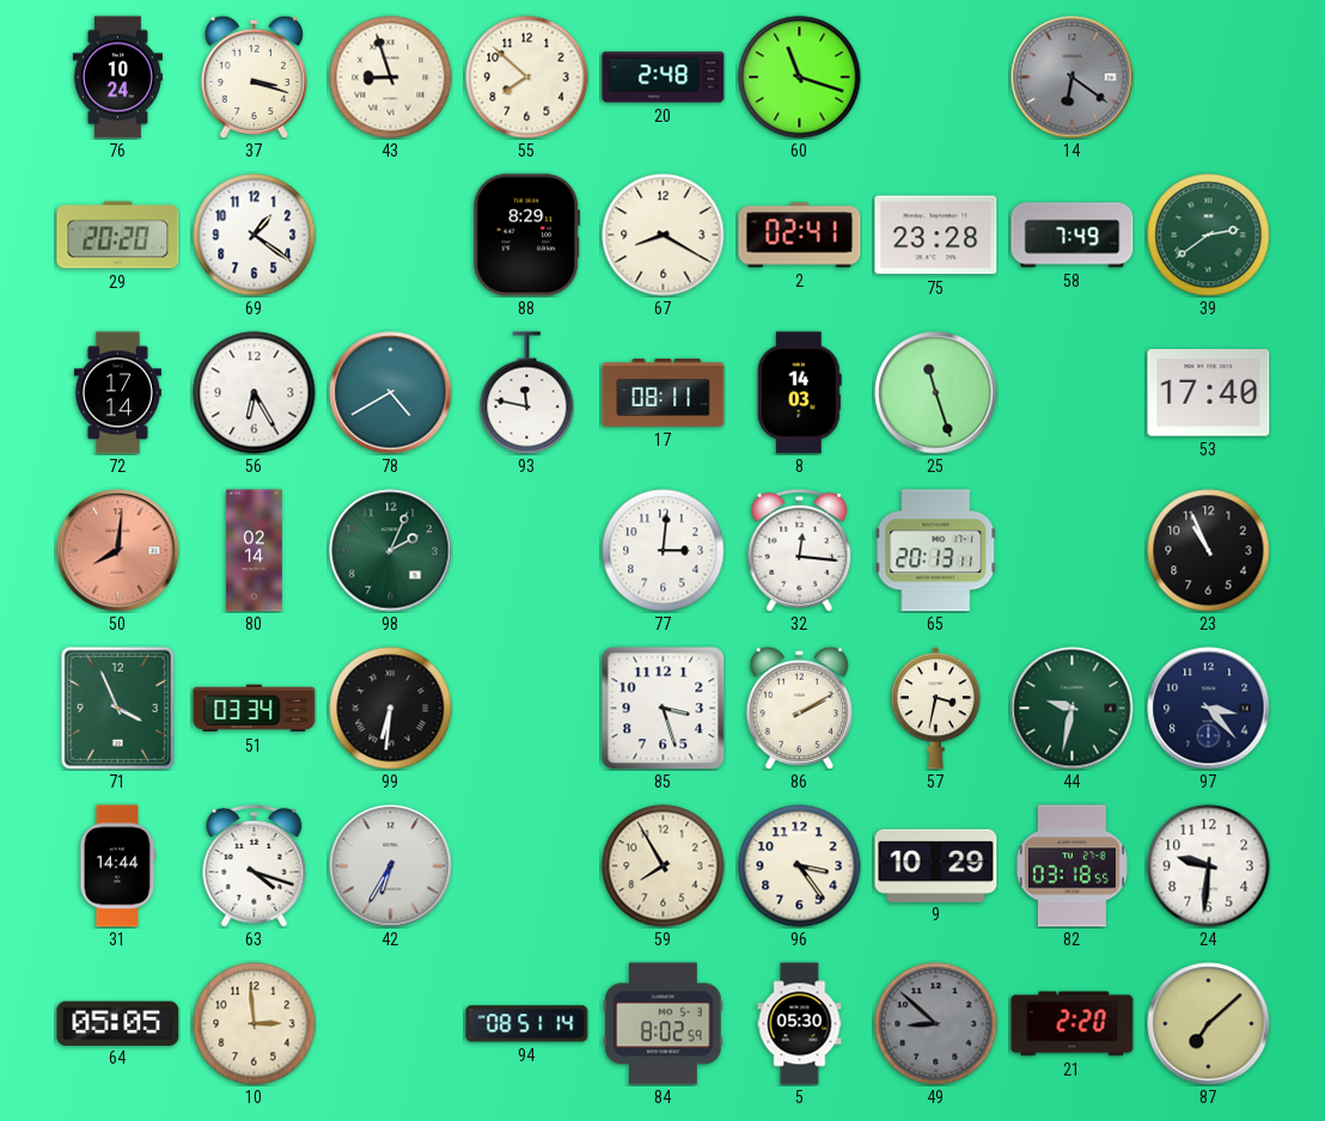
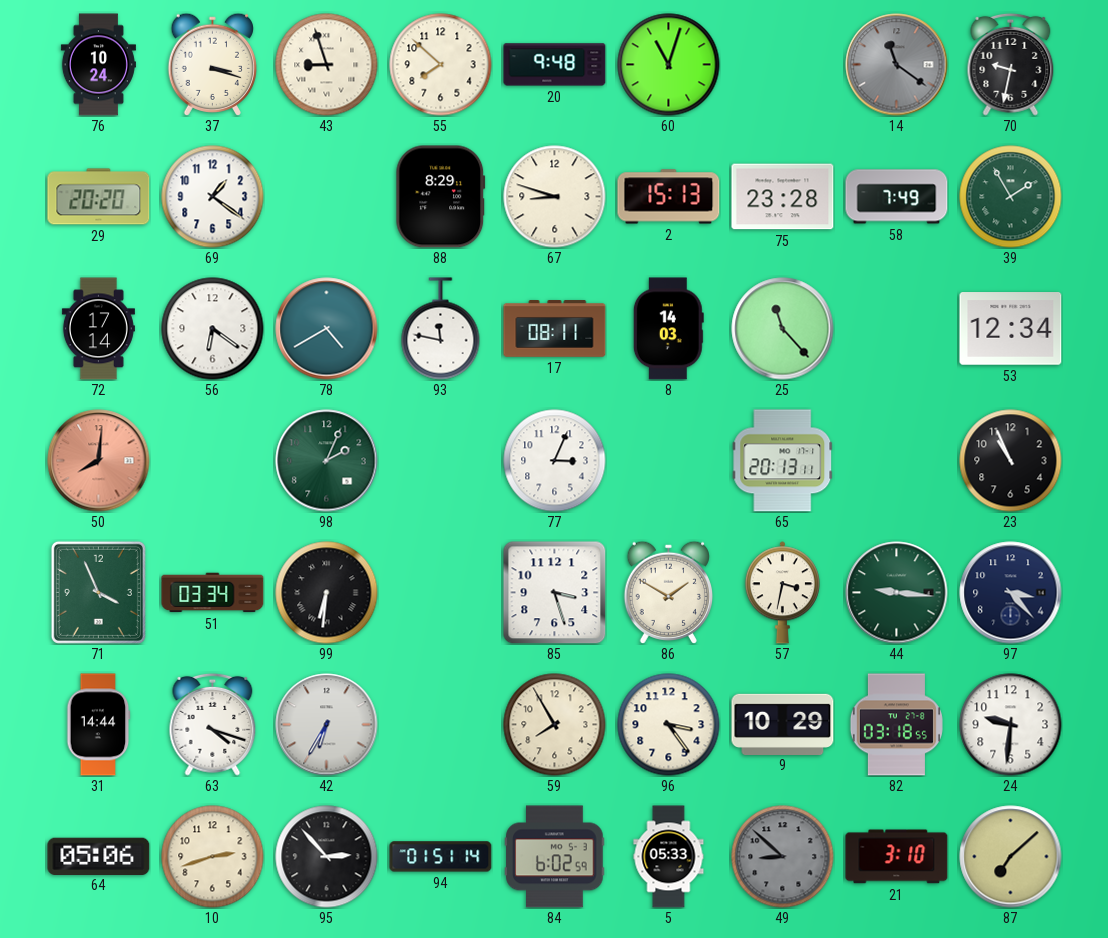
20: 2:48 -> 9:48 (555, 65)
60: 11:18 -> 11:03 (669, 65)
14: 6:21 -> 11:21 (897, 65)
70: none -> 9:32 (1011, 64)
67: 8:20 -> 8:48 (555, 197)
2: 02:41 -> 15:13 (669, 197)
39: 2:39 -> 1:55 (1011, 197)
56: 6:25 -> 6:21 (213, 329)
25: 11:27 -> 11:23 (783, 329)
53: 17:40 -> 12:34 (1011, 329)
80: 02:14 -> none (255, 551)
77: 3:01 -> 3:04 (555, 461)
32: 12:16 -> none (800, 550)
86: 2:10 -> 1:50 (668, 592)
44: 9:32 -> 9:16 (897, 593)
64: 05:05 -> 05:06 (99, 856)
10: 2:59 -> 2:42 (213, 857)
95: none -> 2:53 (327, 857)
94: 08:51 -> 01:51 (441, 857)
84: 8:02 -> 6:02 (555, 857)
5: 05:30 -> 05:33 (669, 857)
21: 2:20 -> 3:10 (897, 857)
